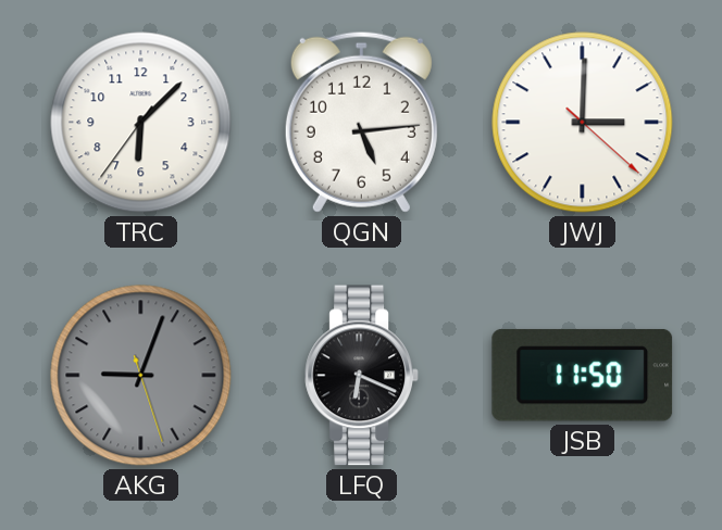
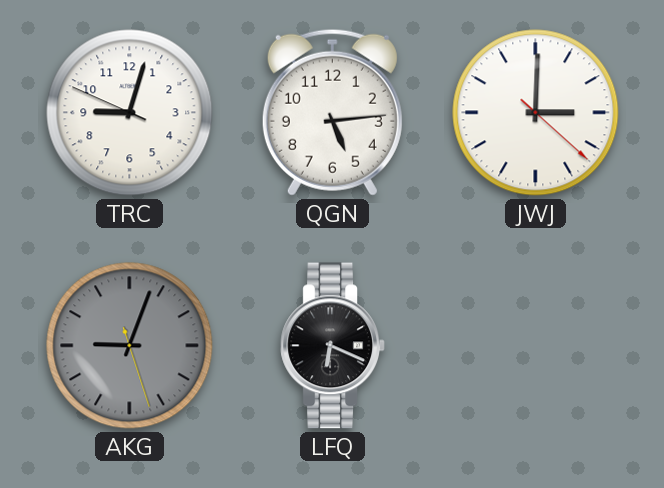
TRC: 6:07 -> 9:02 (130, 113)
JSB: 11:50 -> none (583, 375)
